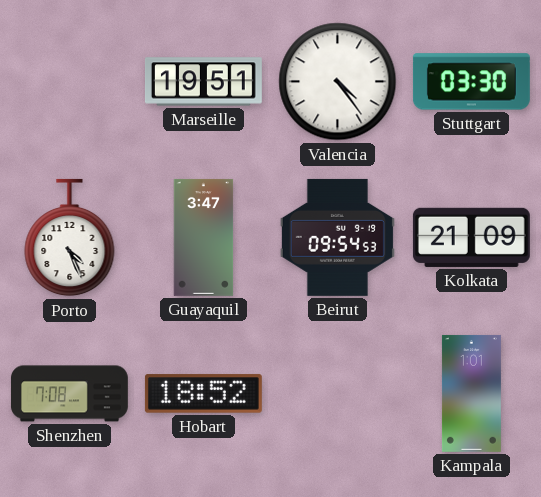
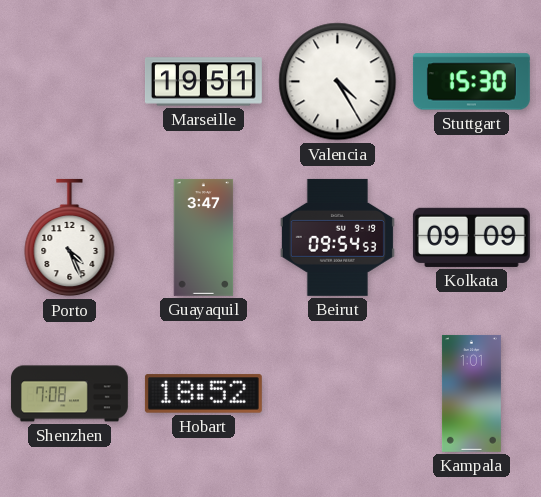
Valencia: 4:24 -> 4:25 (338, 82)
Stuttgart: 03:30 -> 15:30 (471, 82)
Kolkata: 21:09 -> 09:09 (471, 237)
